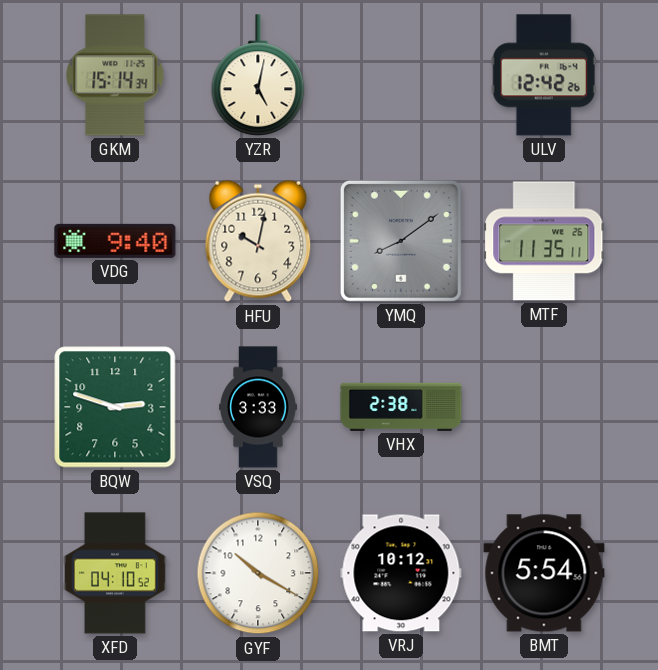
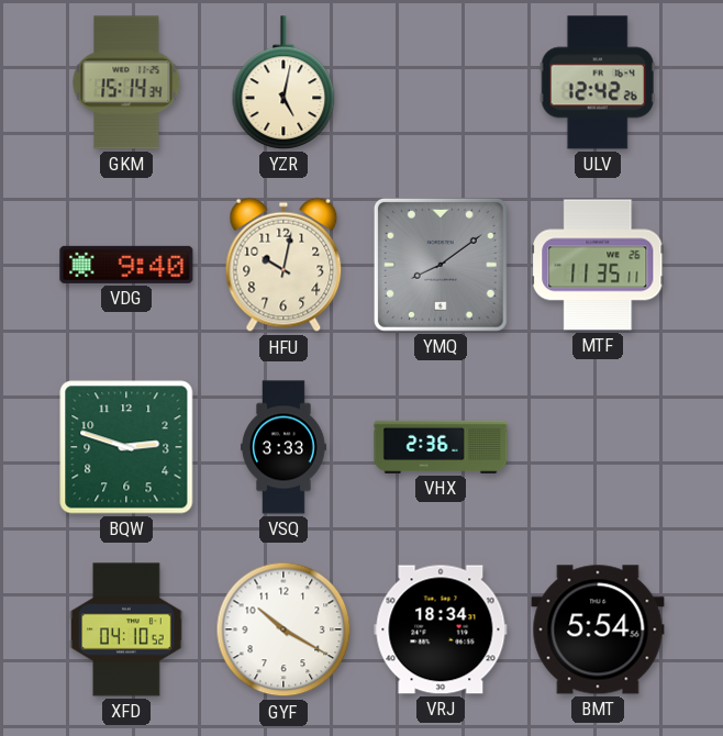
VHX: 2:38 -> 2:36 (441, 447)
VRJ: 10:12 -> 18:34 (441, 629)
